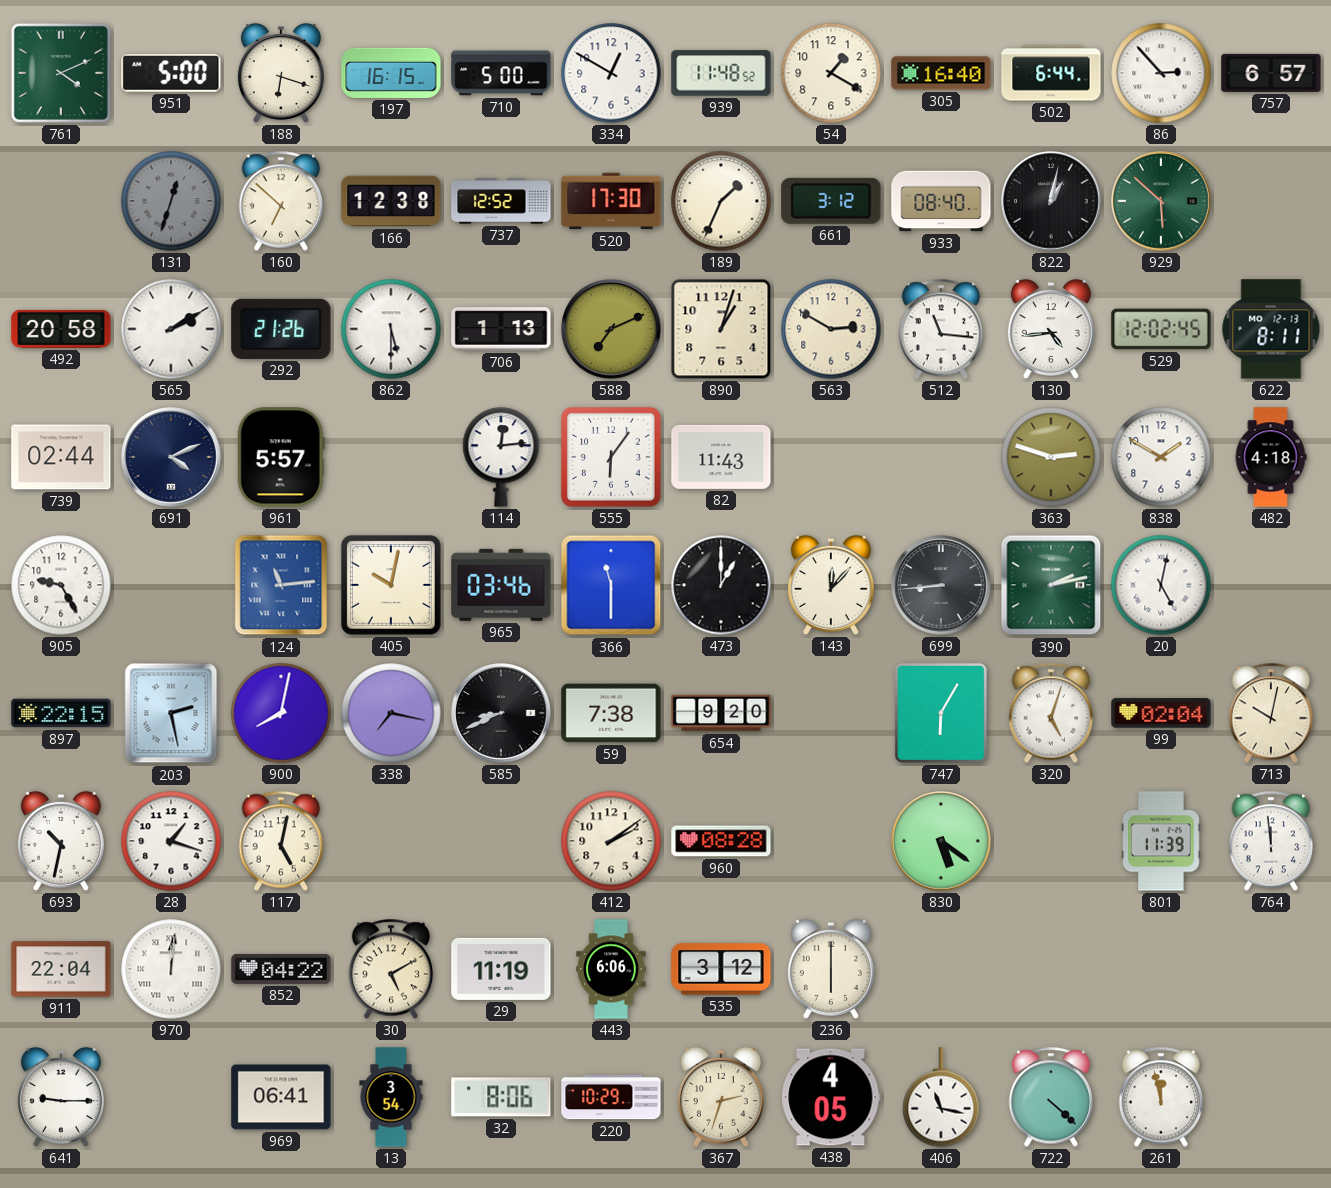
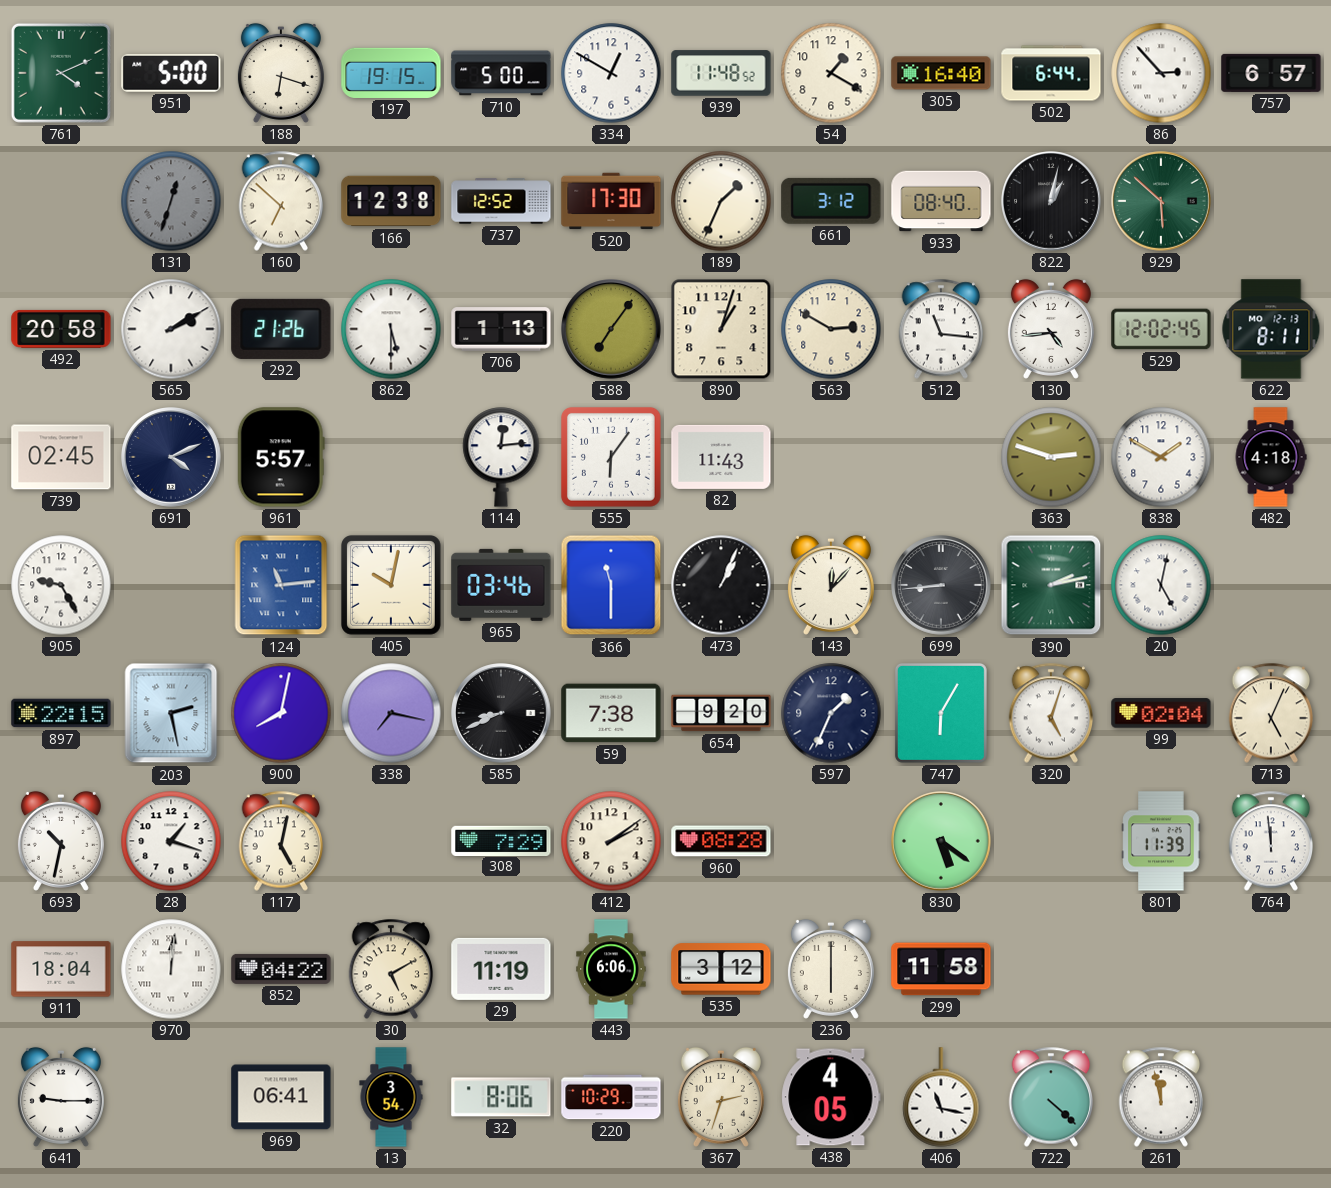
197: 16:15 -> 19:15 (391, 73)
588: 7:11 -> 7:06 (611, 329)
739: 02:44 -> 02:45 (61, 457)
473: 1:00 -> 1:04 (721, 585)
597: none -> 1:34 (831, 713)
713: 10:02 -> 5:04 (1271, 713)
308: none -> 7:29 (501, 840)
911: 22:04 -> 18:04 (61, 969)
299: none -> 11:58 (941, 969)
